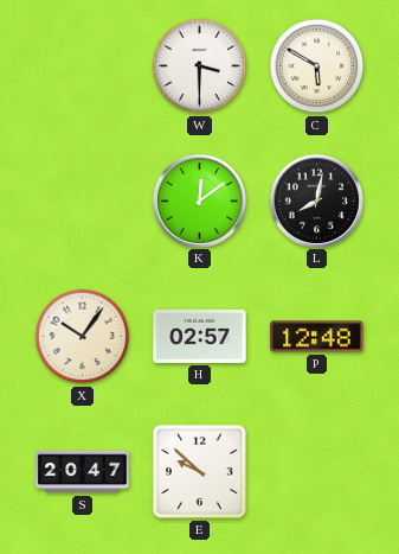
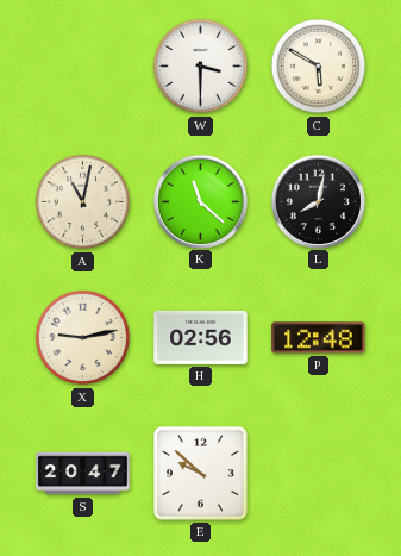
A: none -> 11:02 (83, 202)
K: 12:09 -> 11:22 (200, 201)
X: 10:06 -> 9:13 (83, 338)
H: 02:57 -> 02:56 (201, 337)
